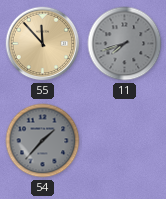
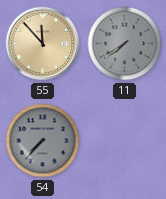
11: 7:42 -> 7:39 (125, 44)
54: 1:37 -> 7:37 (43, 141)
